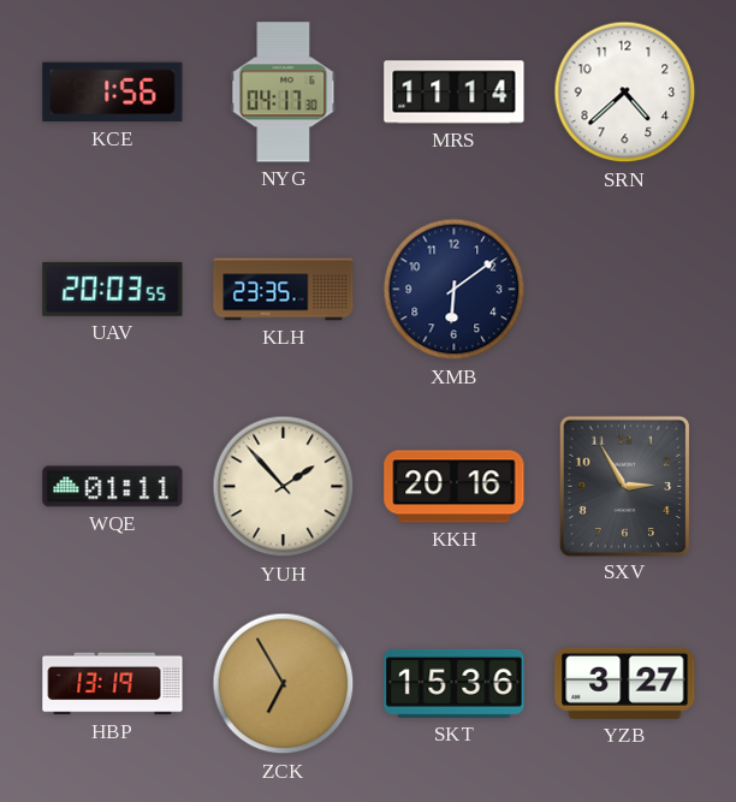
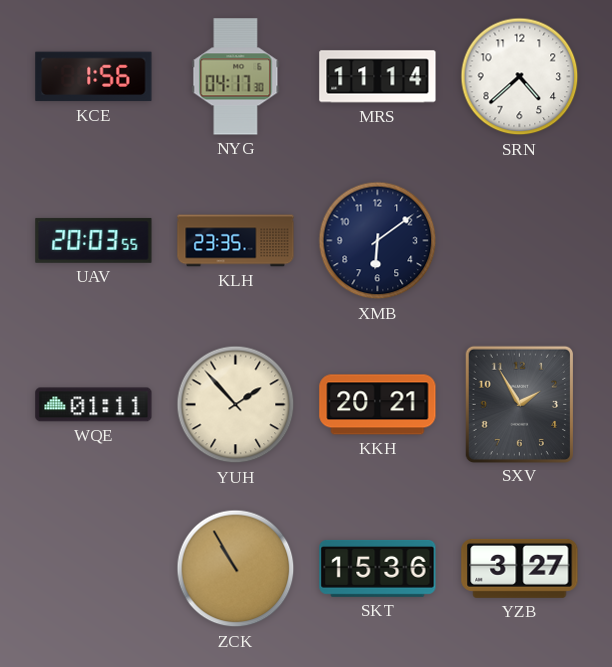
KKH: 20:16 -> 20:21 (378, 405)
SXV: 2:55 -> 1:55 (519, 404)
HBP: 13:19 -> none (113, 684)
ZCK: 6:55 -> 10:55 (236, 569)
